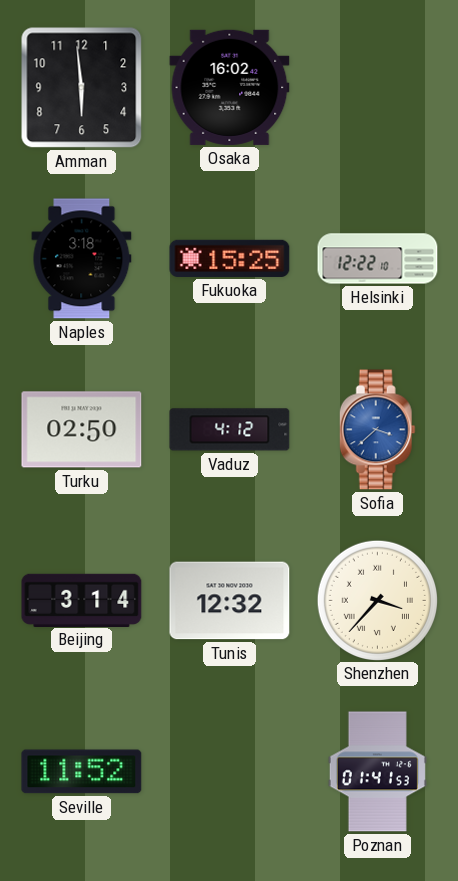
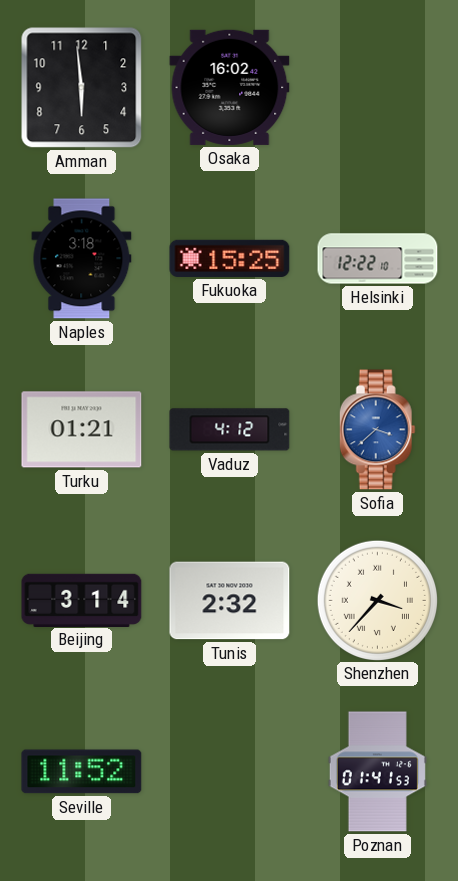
Turku: 02:50 -> 01:21 (82, 430)
Tunis: 12:32 -> 2:32 (230, 601)
